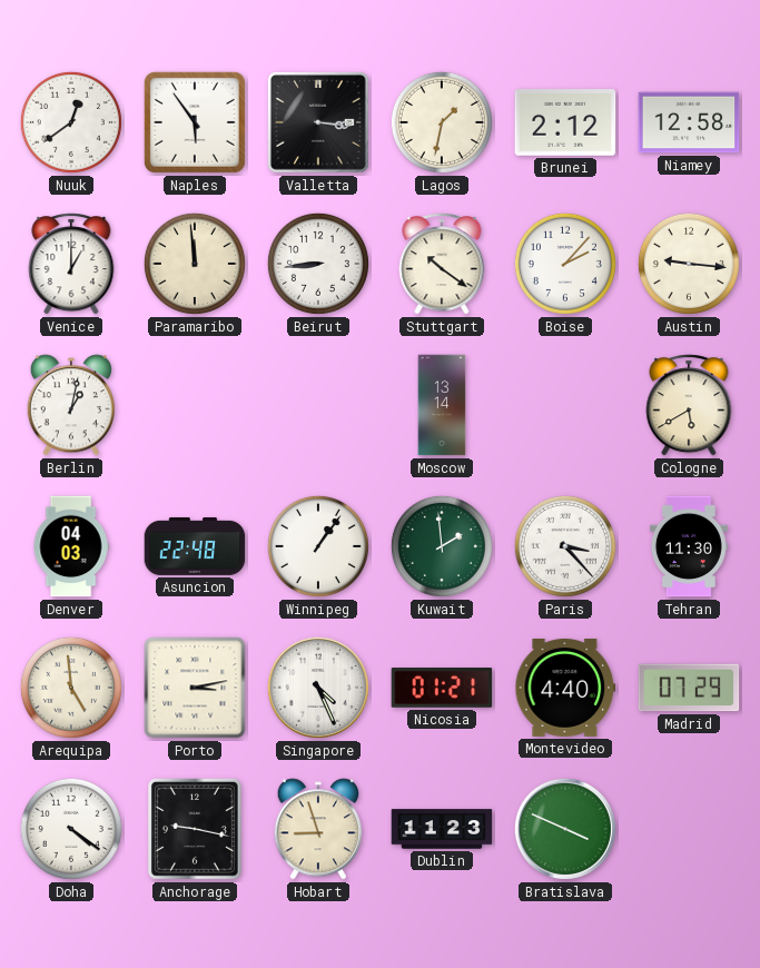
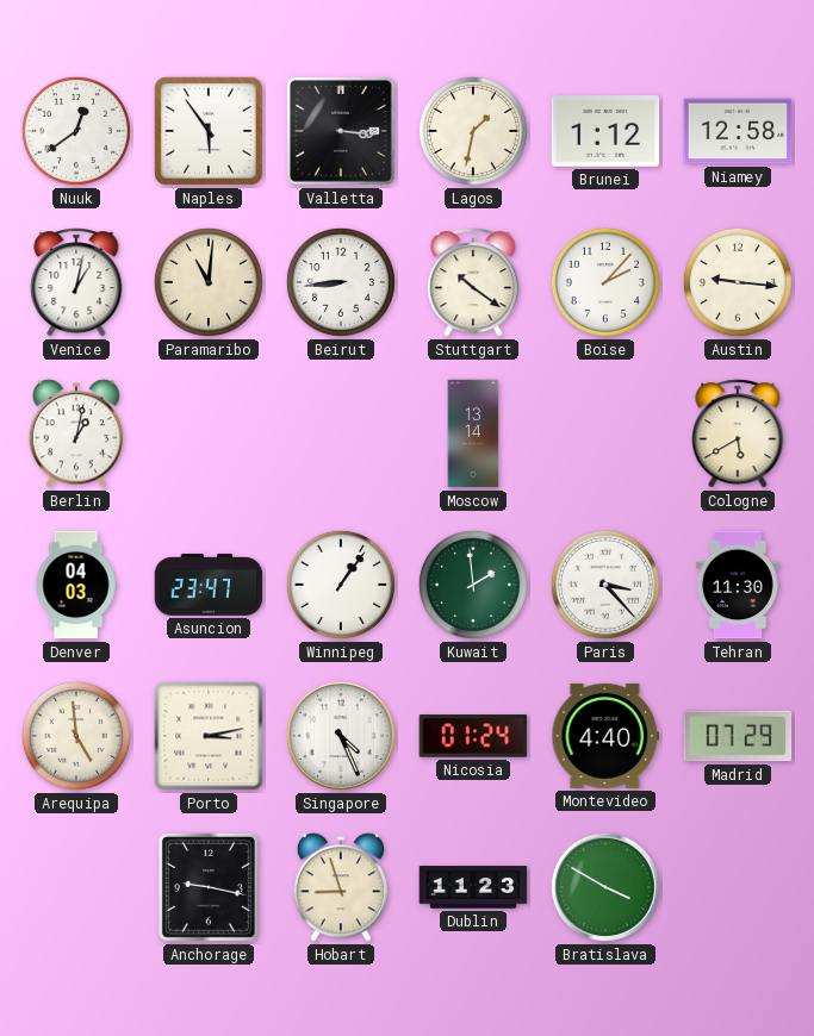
Brunei: 2:12 -> 1:12 (605, 131)
Venice: 1:00 -> 1:02 (76, 282)
Paramaribo: 11:59 -> 11:01 (209, 282)
Asuncion: 22:48 -> 23:47 (209, 585)
Nicosia: 01:21 -> 01:24 (473, 736)
Doha: 4:21 -> none (71, 829)
Bratislava: 3:49 -> 3:50 (605, 887)
